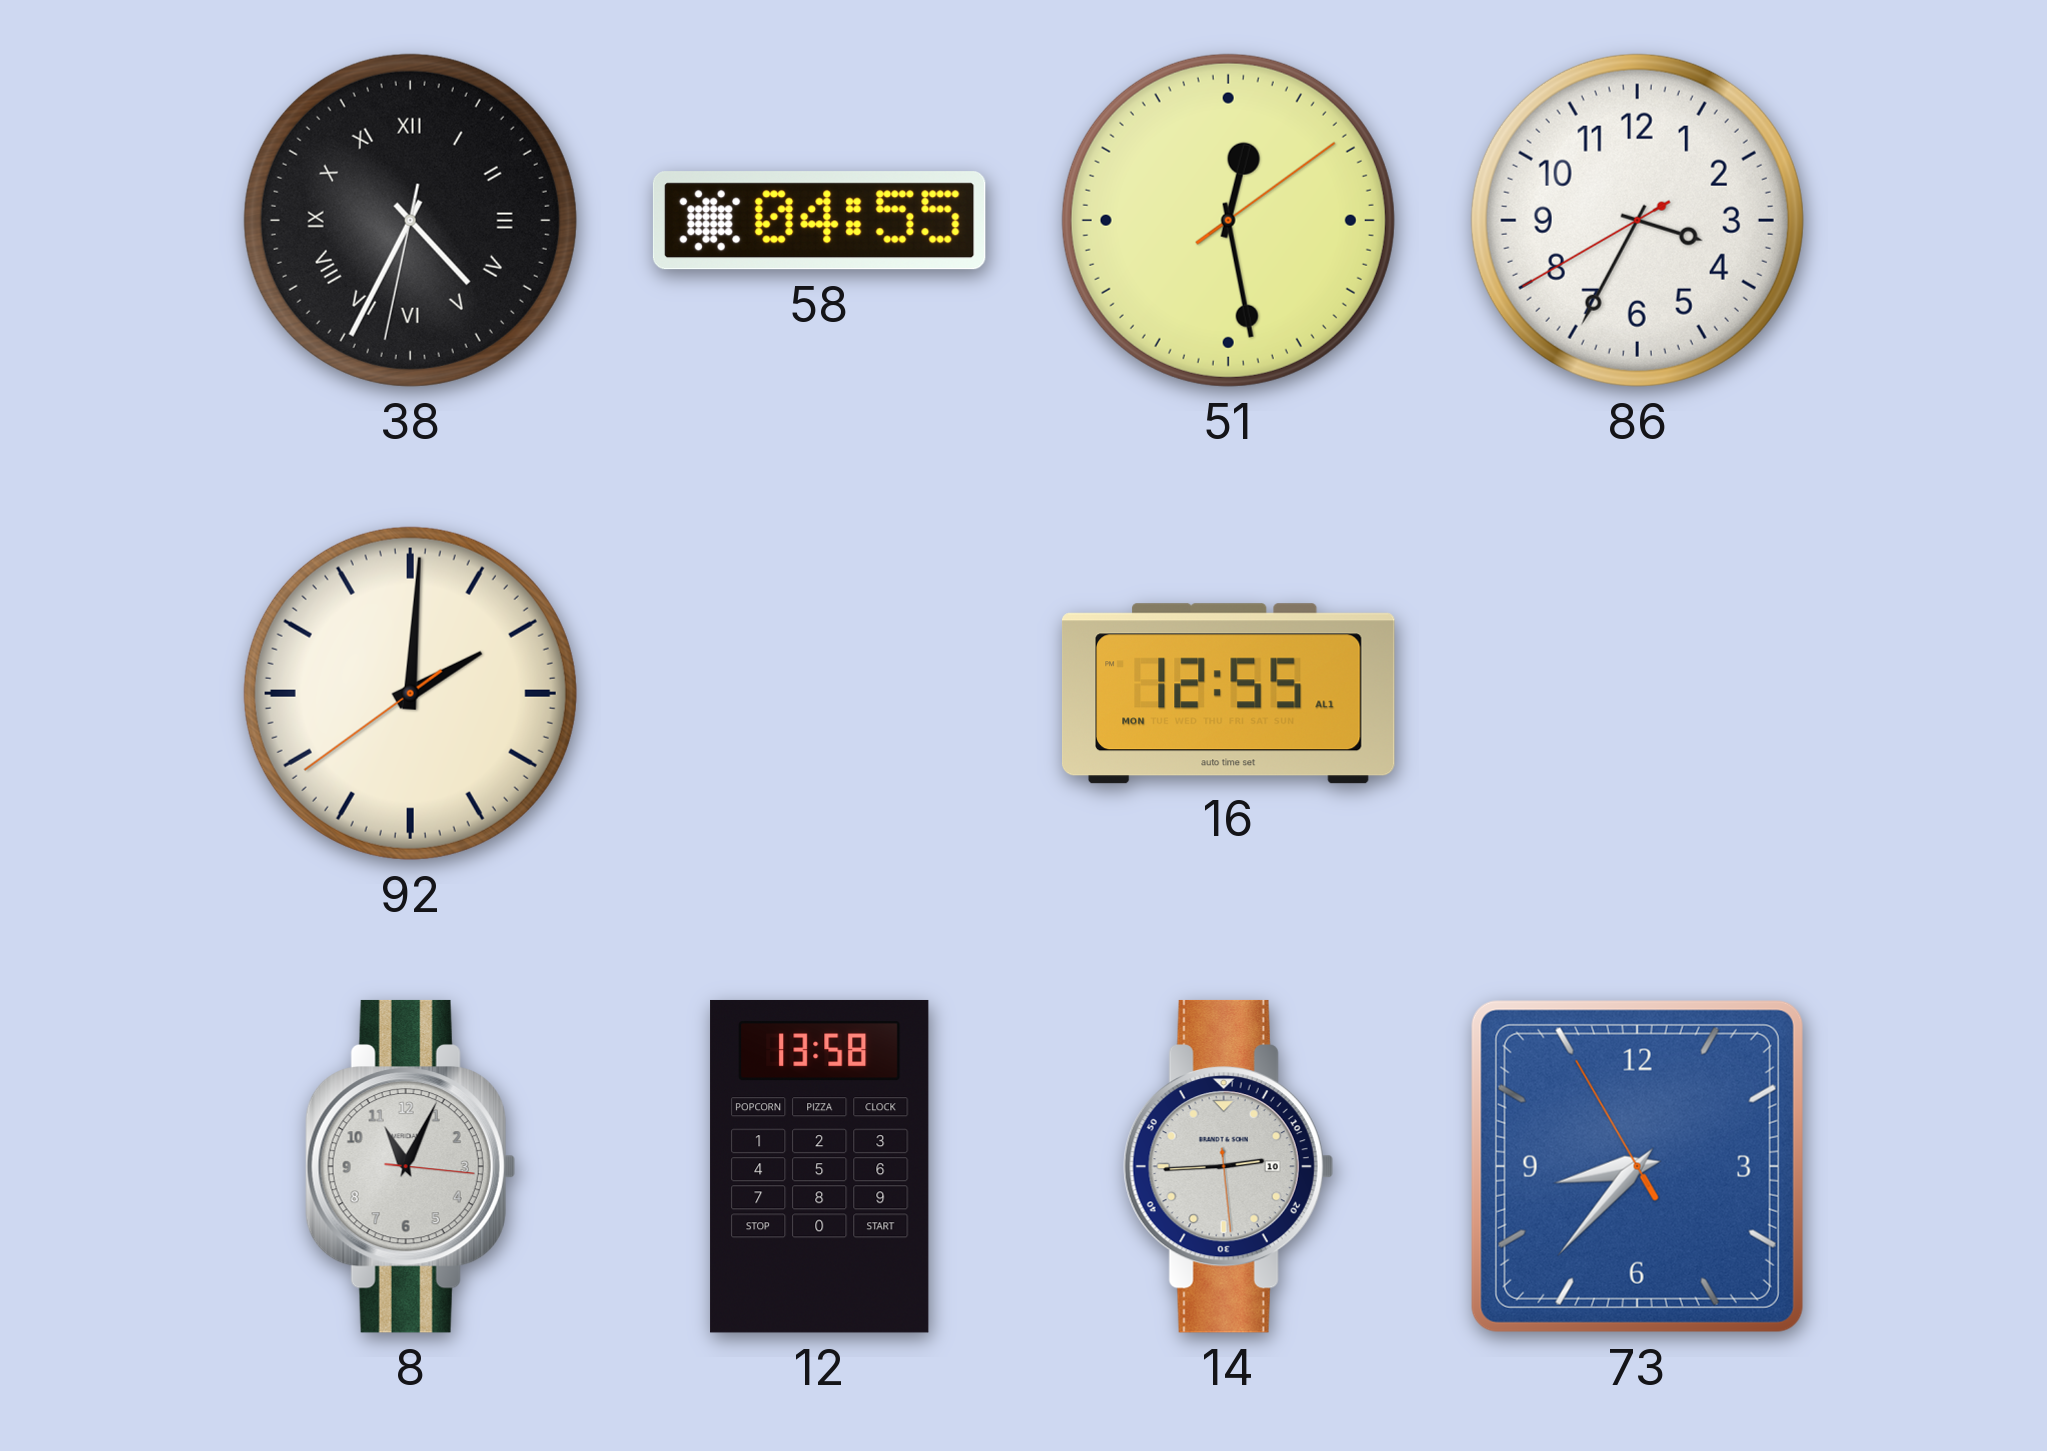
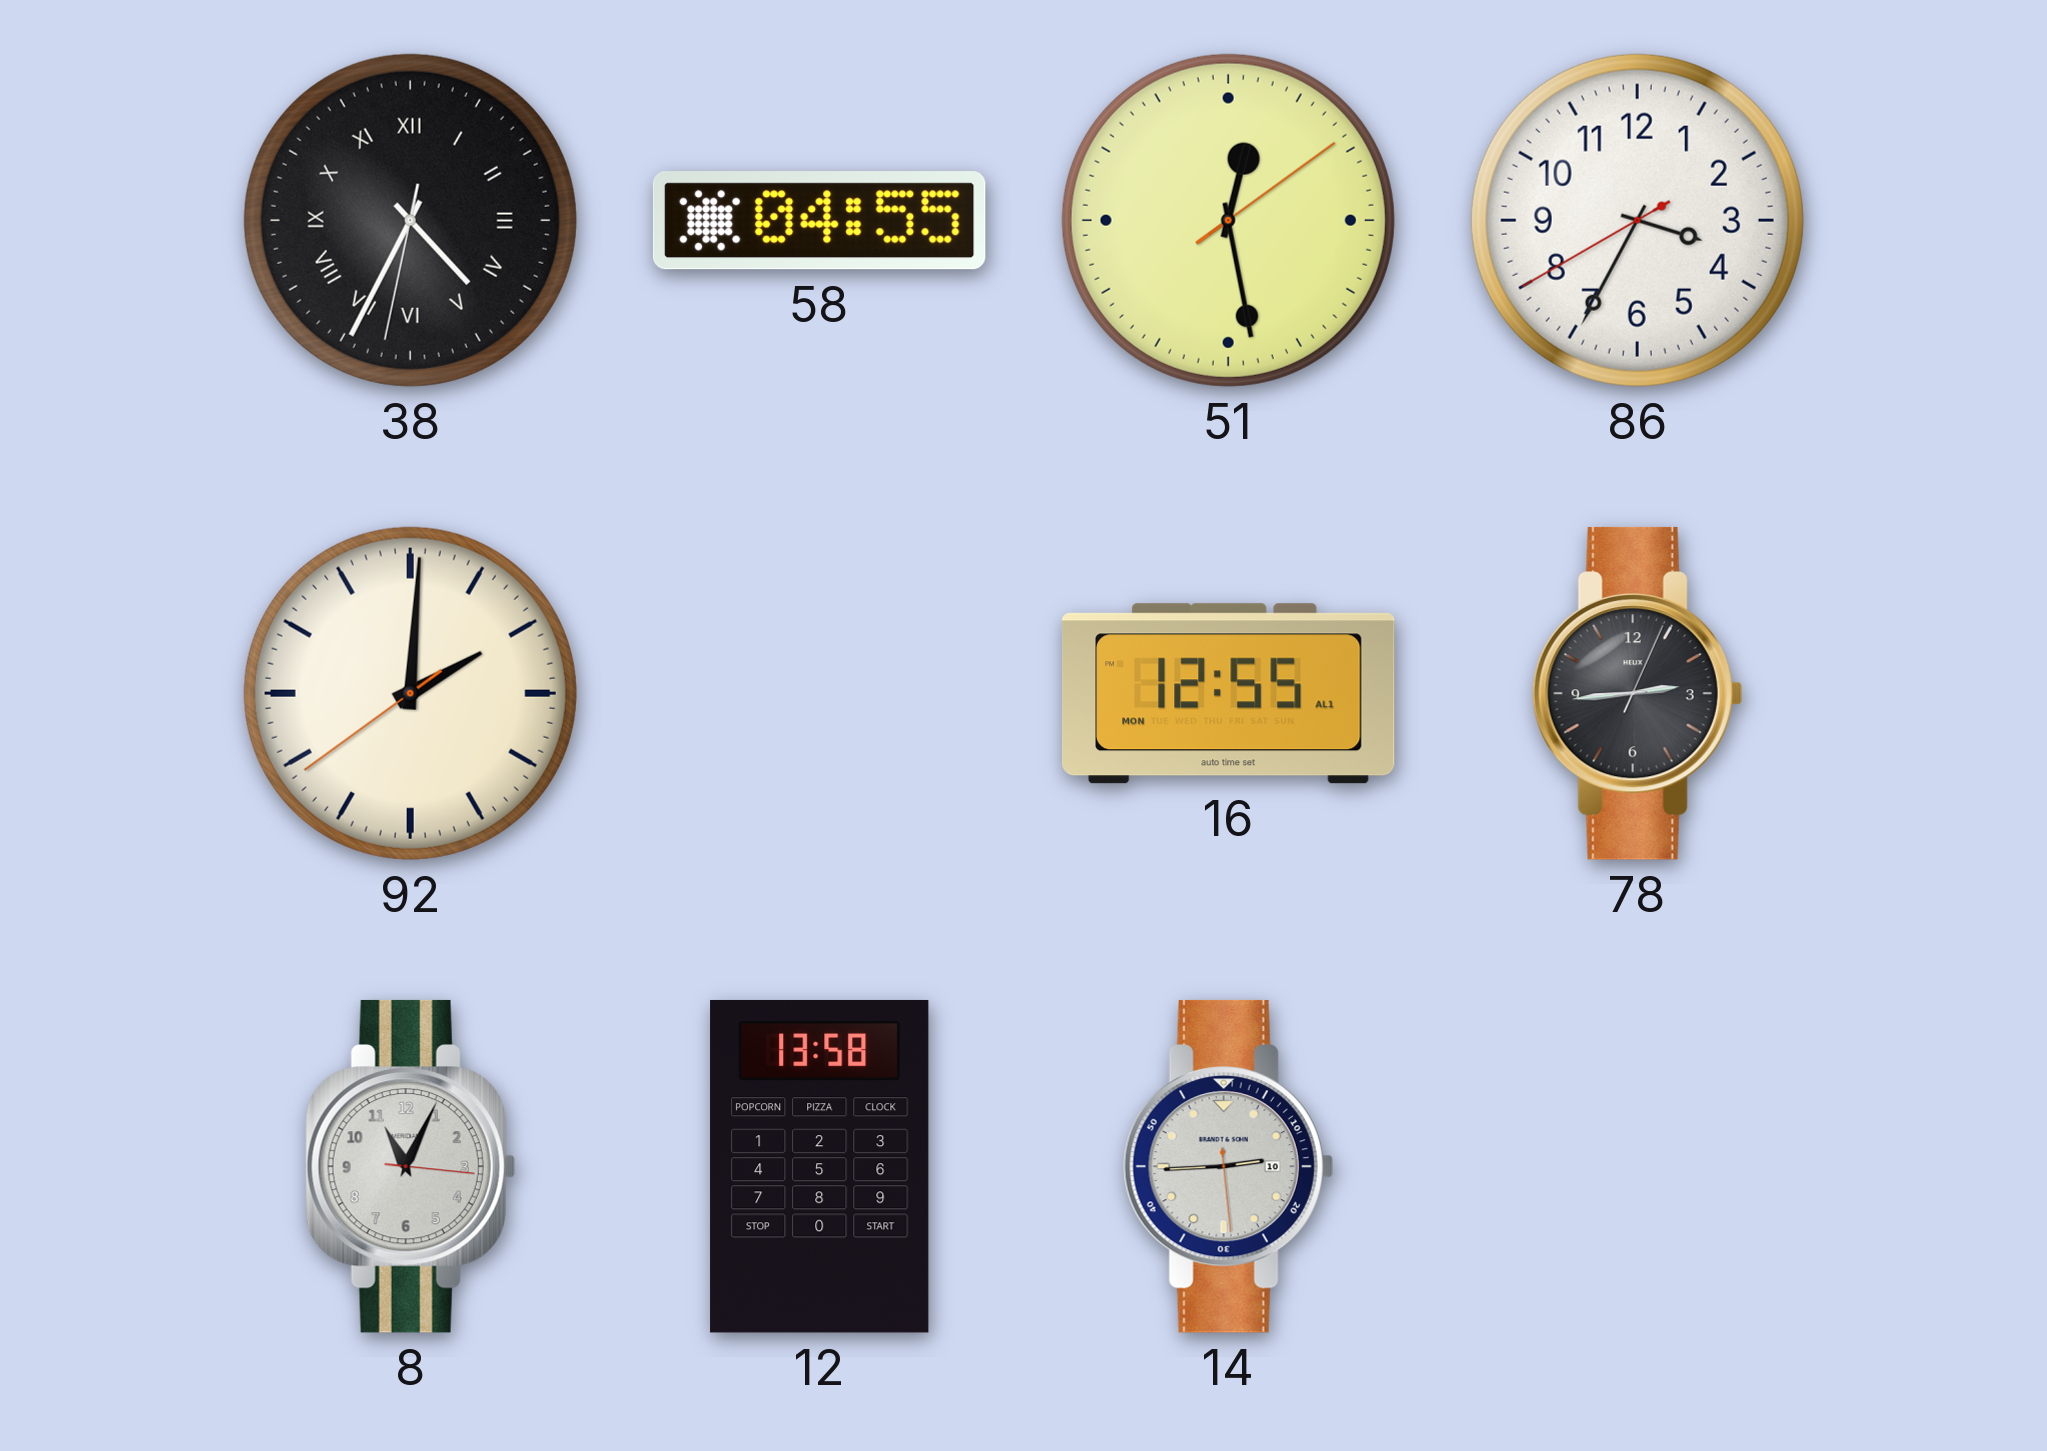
78: none -> 2:44 (1637, 693)
73: 8:36 -> none (1637, 1166)
